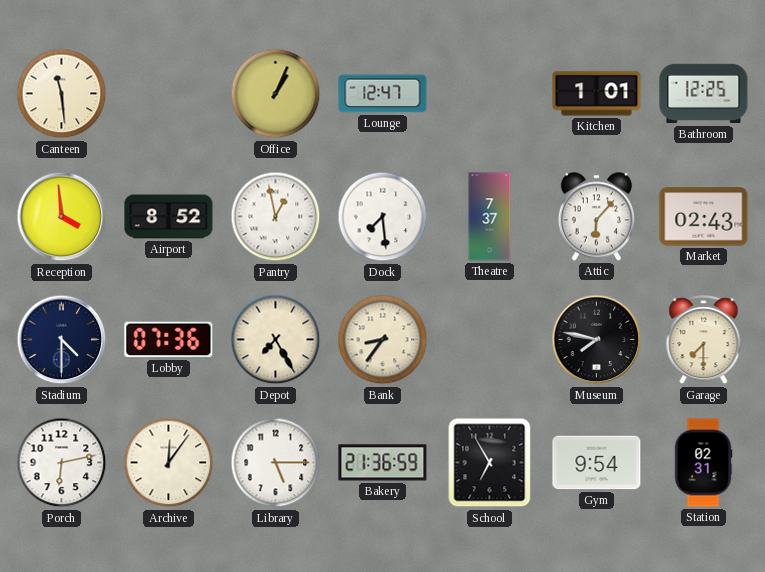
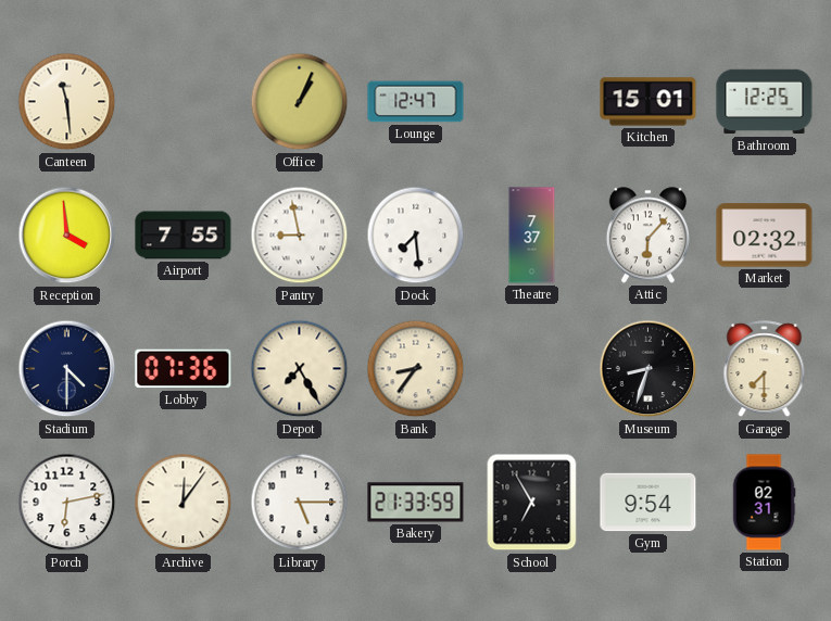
Kitchen: 1:01 -> 15:01 (649, 102)
Airport: 8:52 -> 7:55 (184, 236)
Pantry: 12:58 -> 8:58 (300, 236)
Market: 02:43 -> 02:32 (765, 236)
Museum: 7:47 -> 8:33 (649, 369)
Bakery: 21:36 -> 21:33 (416, 503)
